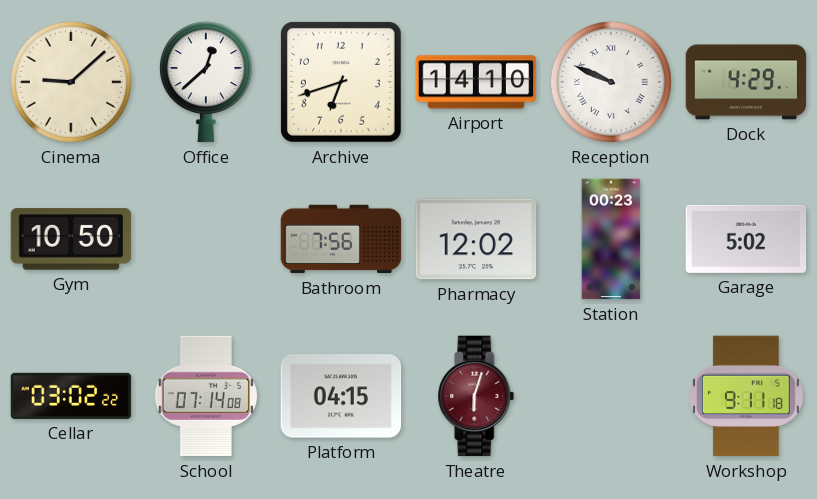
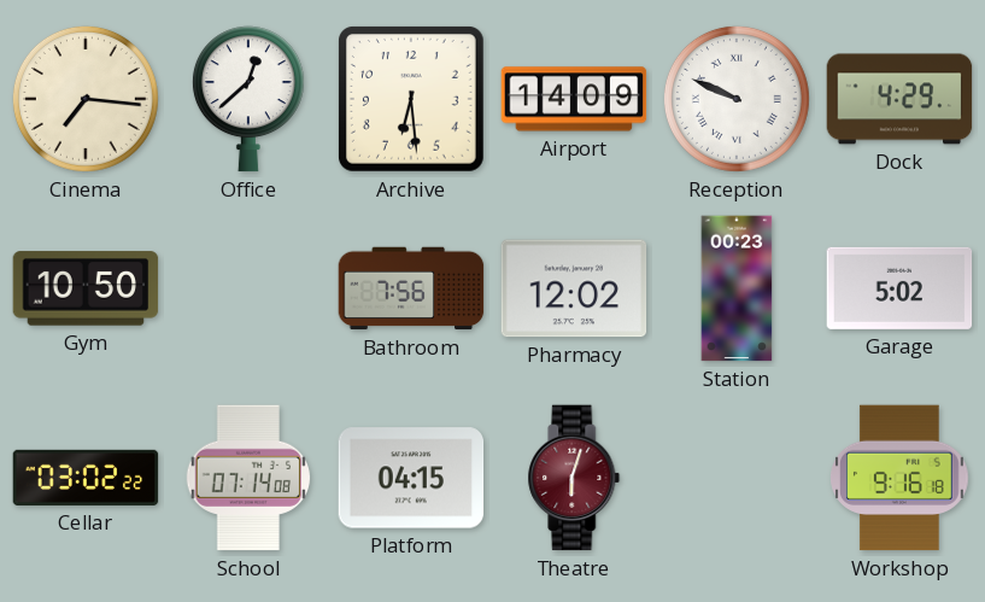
Cinema: 9:08 -> 7:16 (86, 99)
Archive: 6:42 -> 6:29 (411, 99)
Airport: 14:10 -> 14:09 (574, 99)
Workshop: 9:11 -> 9:16 (901, 478)
